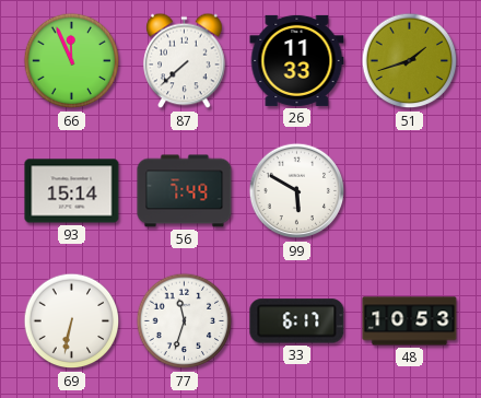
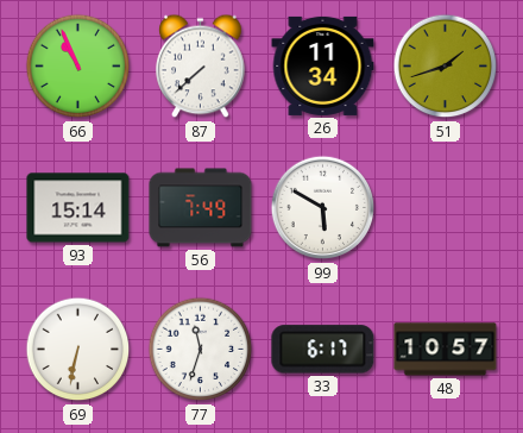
66: 11:56 -> 10:56 (78, 67)
26: 11:33 -> 11:34 (323, 65)
48: 10:53 -> 10:57 (446, 350)
